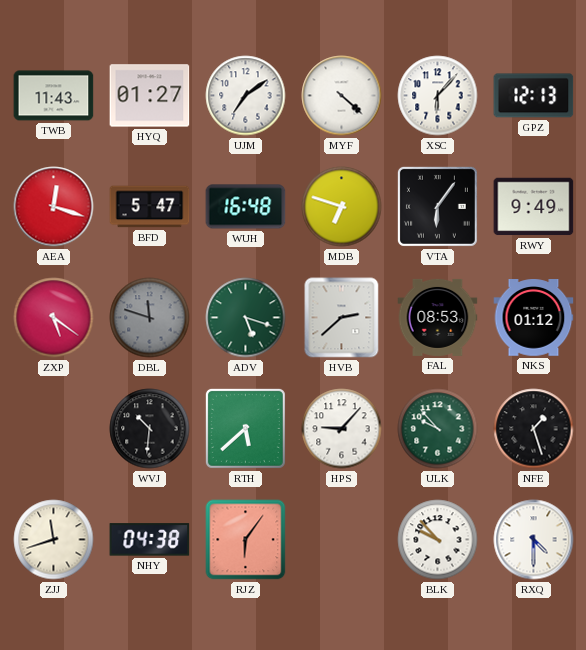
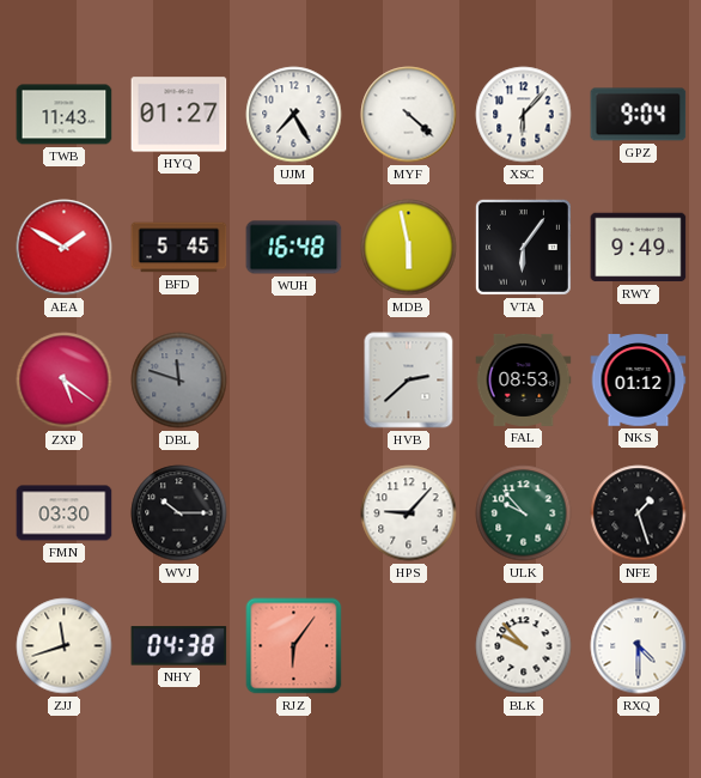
UJM: 7:09 -> 7:25 (294, 115)
GPZ: 12:13 -> 9:04 (639, 115)
AEA: 12:18 -> 1:50 (65, 248)
BFD: 5:47 -> 5:45 (179, 248)
MDB: 6:48 -> 5:58 (409, 248)
ADV: 5:18 -> none (246, 318)
FMN: none -> 03:30 (65, 513)
WVJ: 10:31 -> 10:15 (179, 513)
RTH: 5:38 -> none (245, 428)
